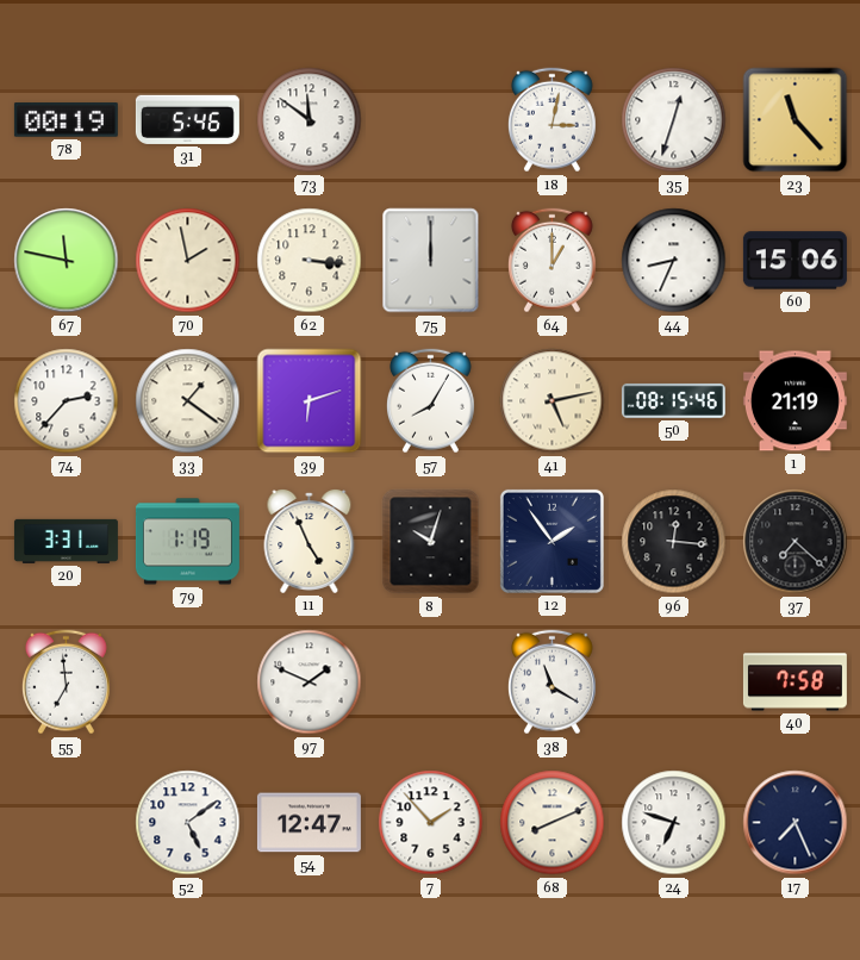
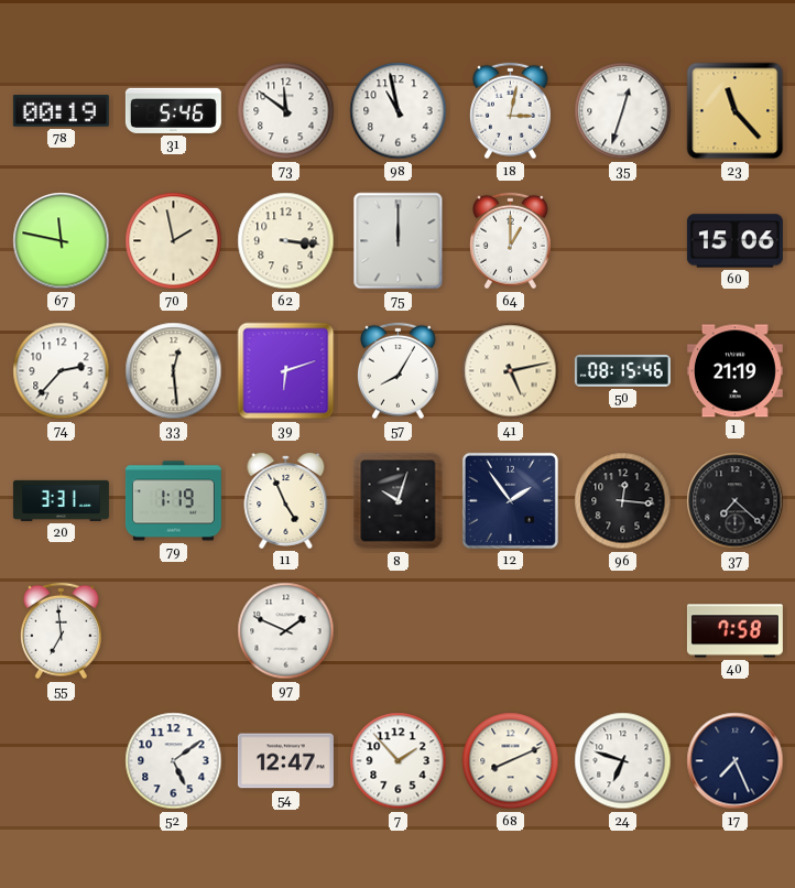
98: none -> 10:58 (399, 111)
44: 8:34 -> none (674, 261)
33: 1:21 -> 12:29 (174, 371)
38: 11:20 -> none (551, 682)
